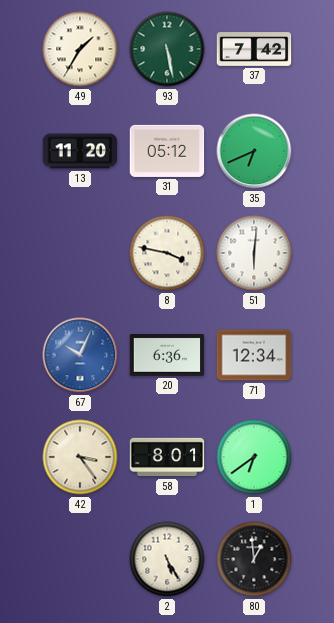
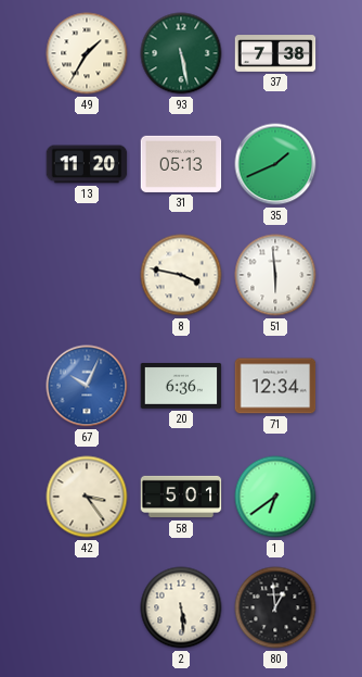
37: 7:42 -> 7:38 (275, 53)
31: 05:12 -> 05:13 (181, 164)
35: 6:41 -> 1:41 (275, 164)
51: 6:01 -> 5:59 (275, 275)
58: 8:01 -> 5:01 (181, 497)
2: 5:25 -> 5:29 (181, 607)
